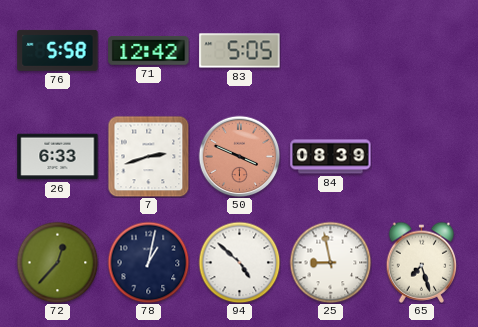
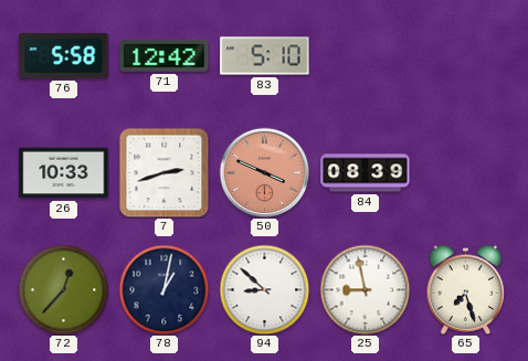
83: 5:05 -> 5:10 (265, 56)
26: 6:33 -> 10:33 (64, 173)
94: 4:52 -> 8:52 (264, 289)
